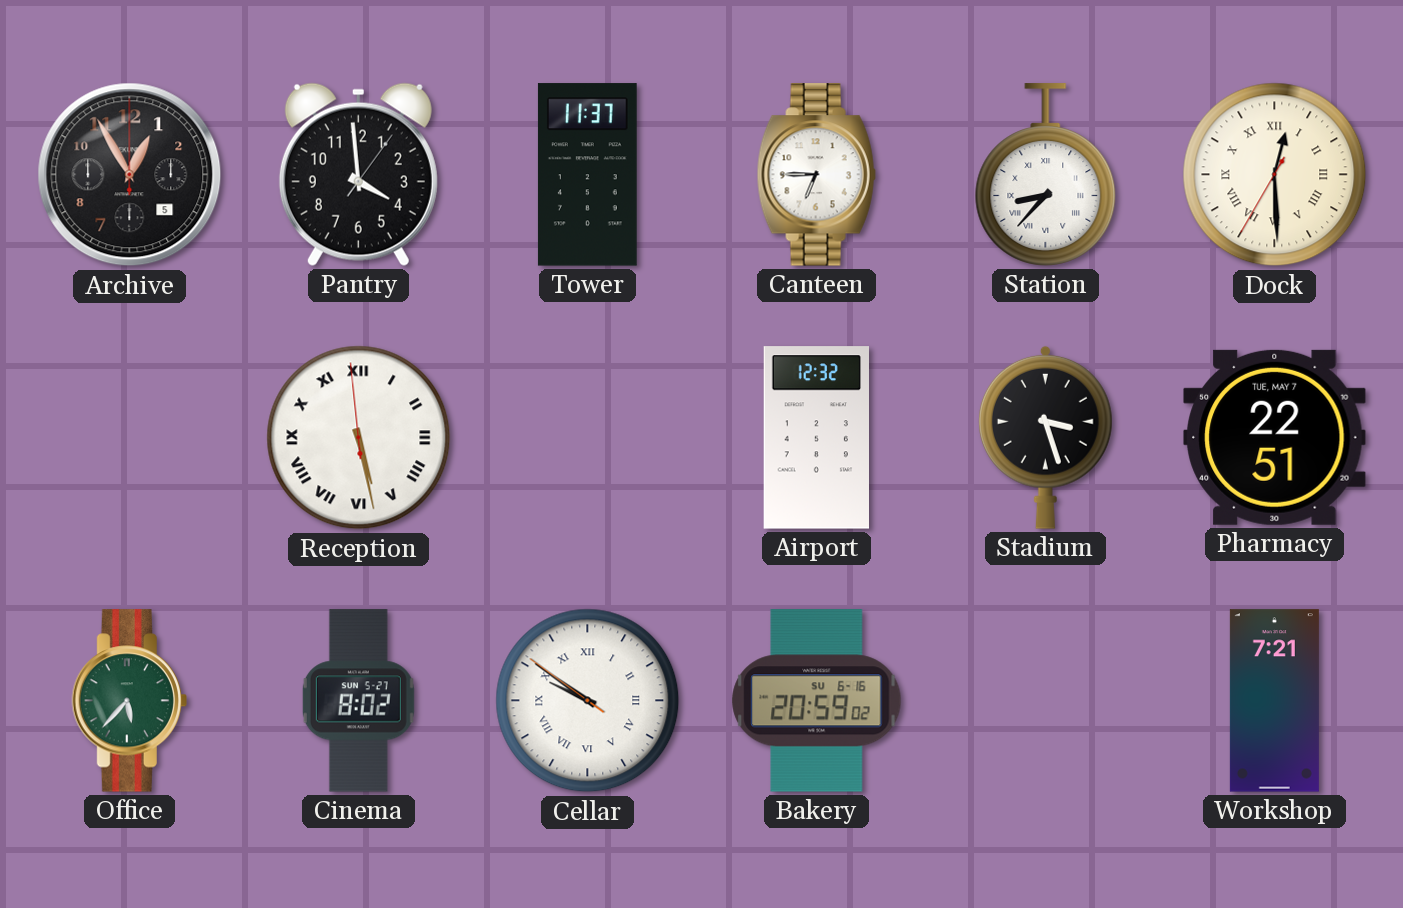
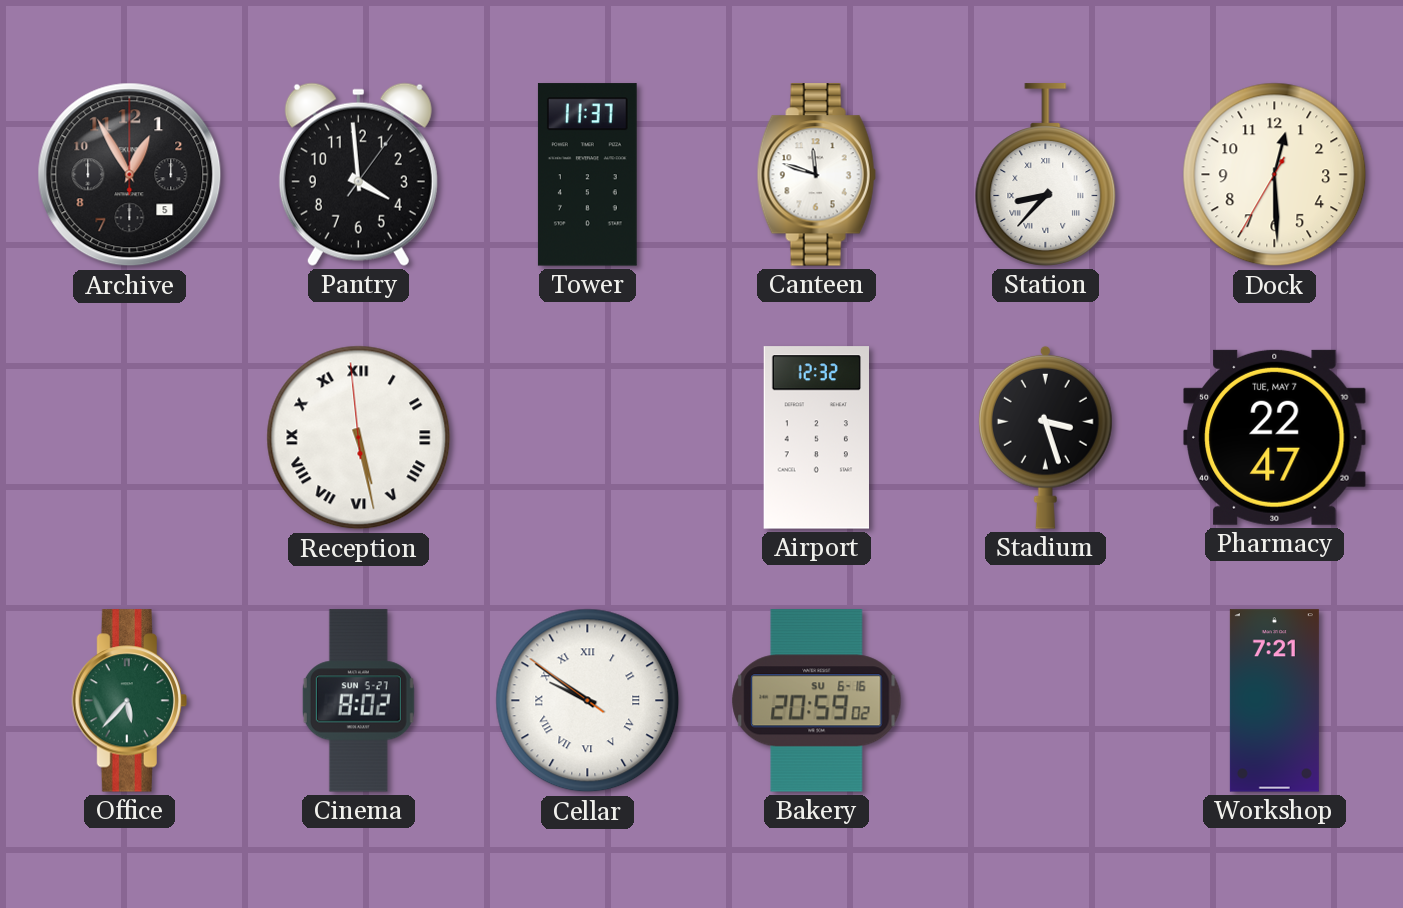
Canteen: 6:45 -> 11:48 (816, 175)
Dock numerals: Roman -> Arabic (1275, 175)
Pharmacy: 22:51 -> 22:47 (1275, 437)
